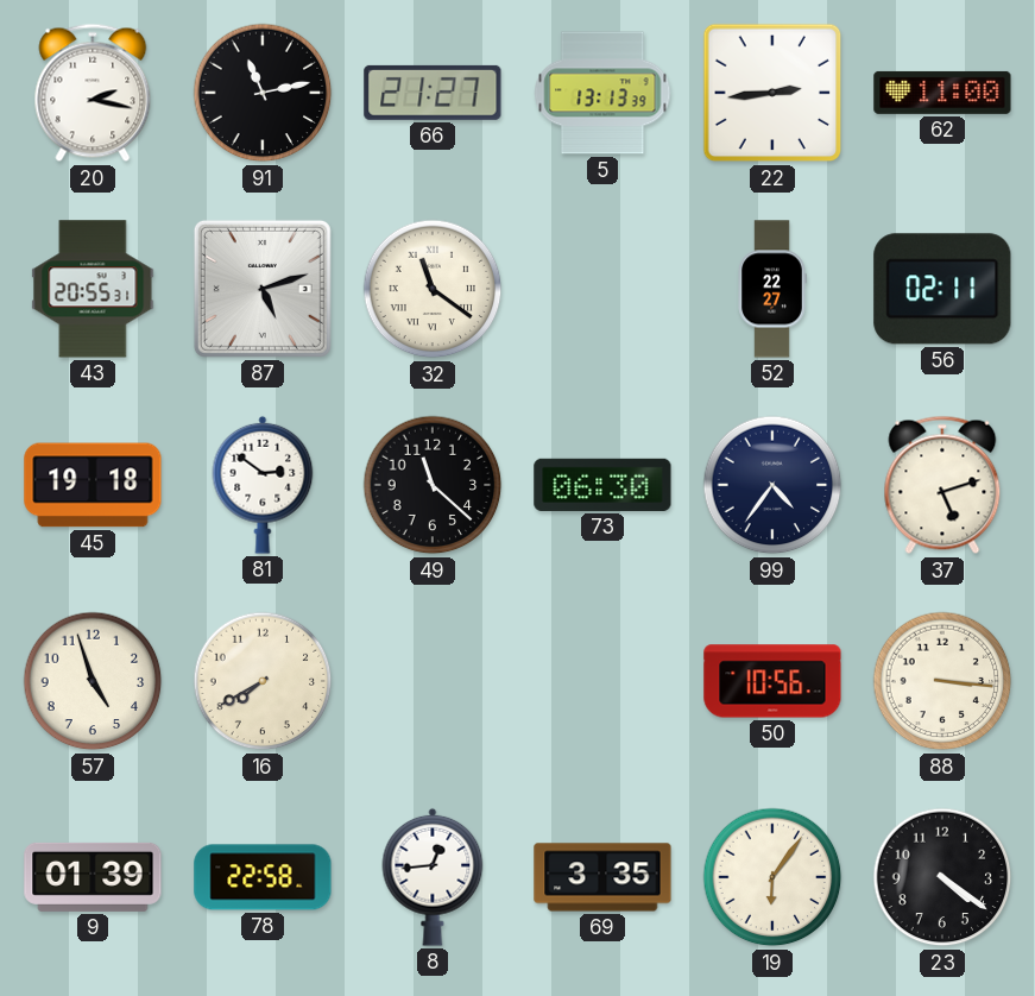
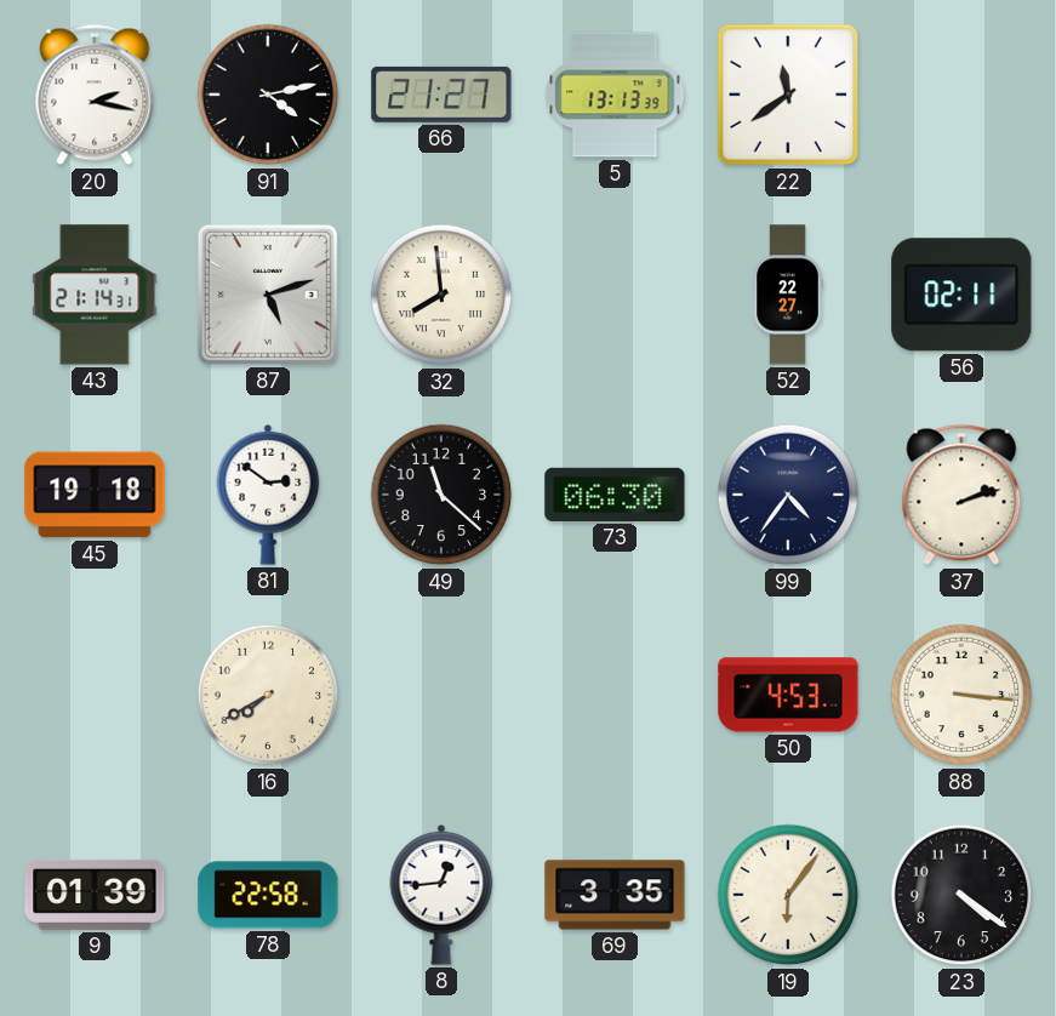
91: 11:13 -> 4:13 (268, 95)
22: 2:44 -> 11:39 (788, 95)
62: 11:00 -> none (942, 93)
43: 20:55 -> 21:14 (95, 295)
32: 11:21 -> 7:59 (441, 295)
37: 5:12 -> 2:12 (961, 495)
57: 4:57 -> none (93, 681)
50: 10:56 -> 4:53 (788, 695)
